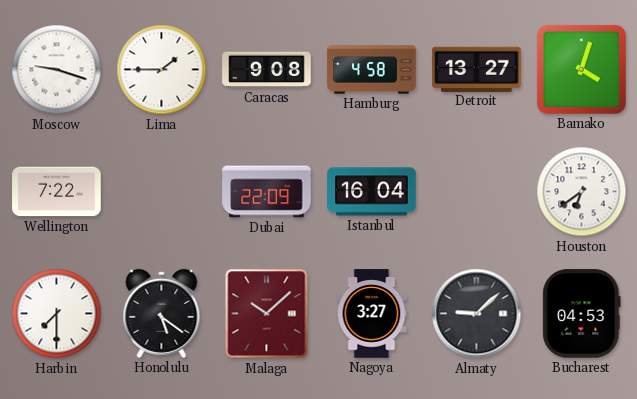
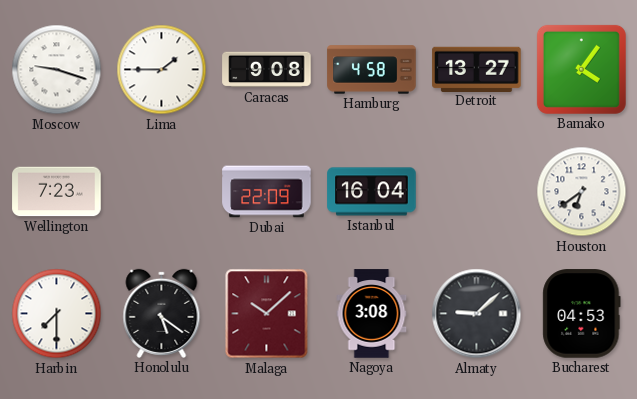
Bamako: 4:03 -> 4:06 (581, 69)
Wellington: 7:22 -> 7:23 (57, 192)
Nagoya: 3:27 -> 3:08 (372, 314)
